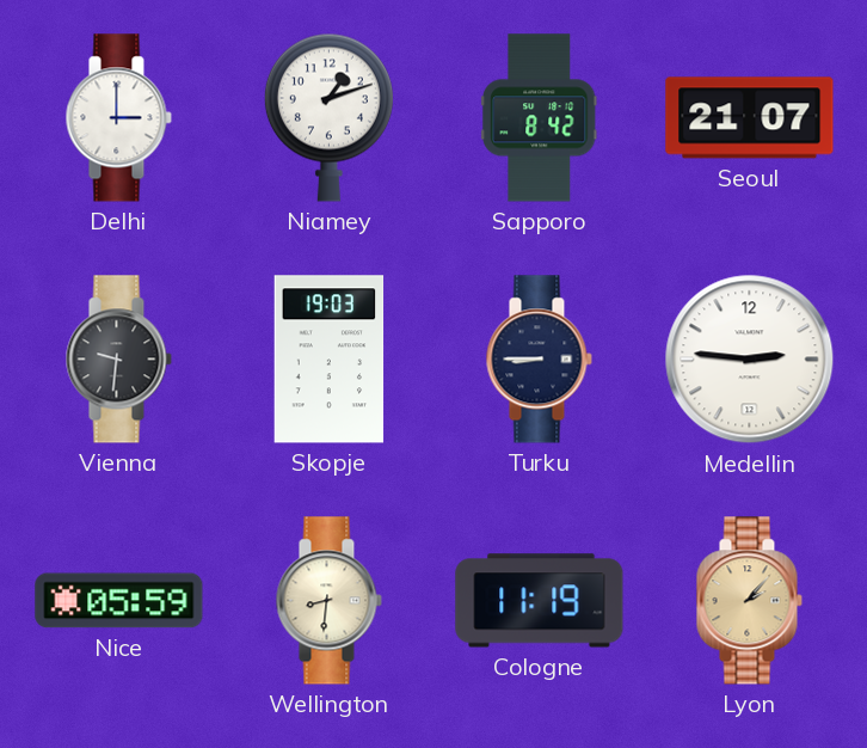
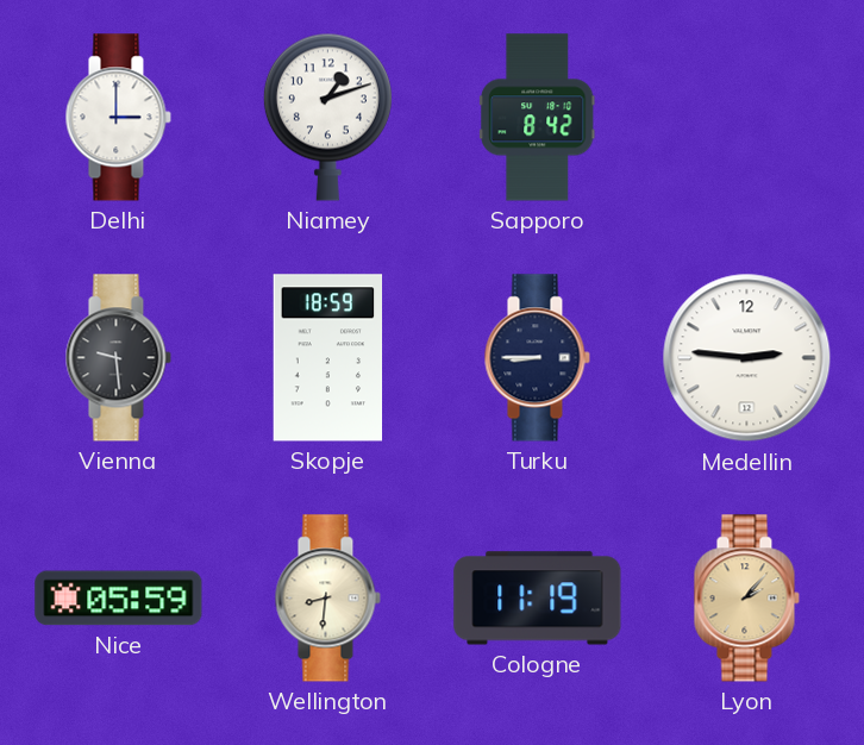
Seoul: 21:07 -> none (750, 118)
Vienna: 9:31 -> 9:29 (118, 358)
Skopje: 19:03 -> 18:59 (328, 358)
